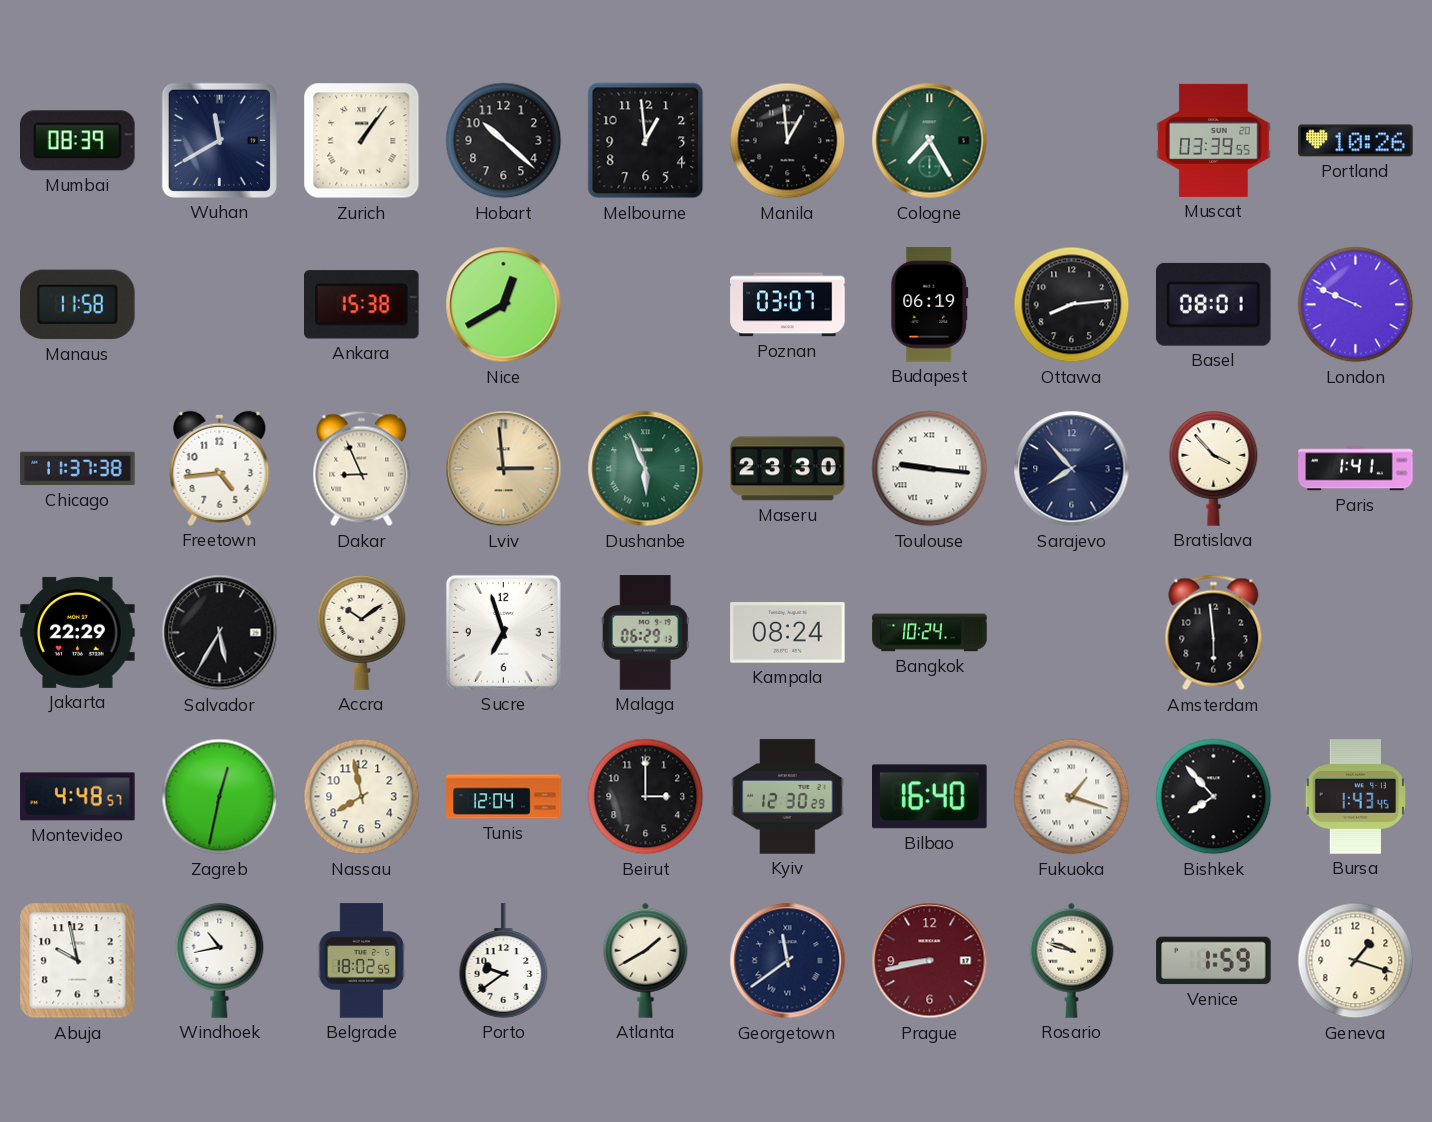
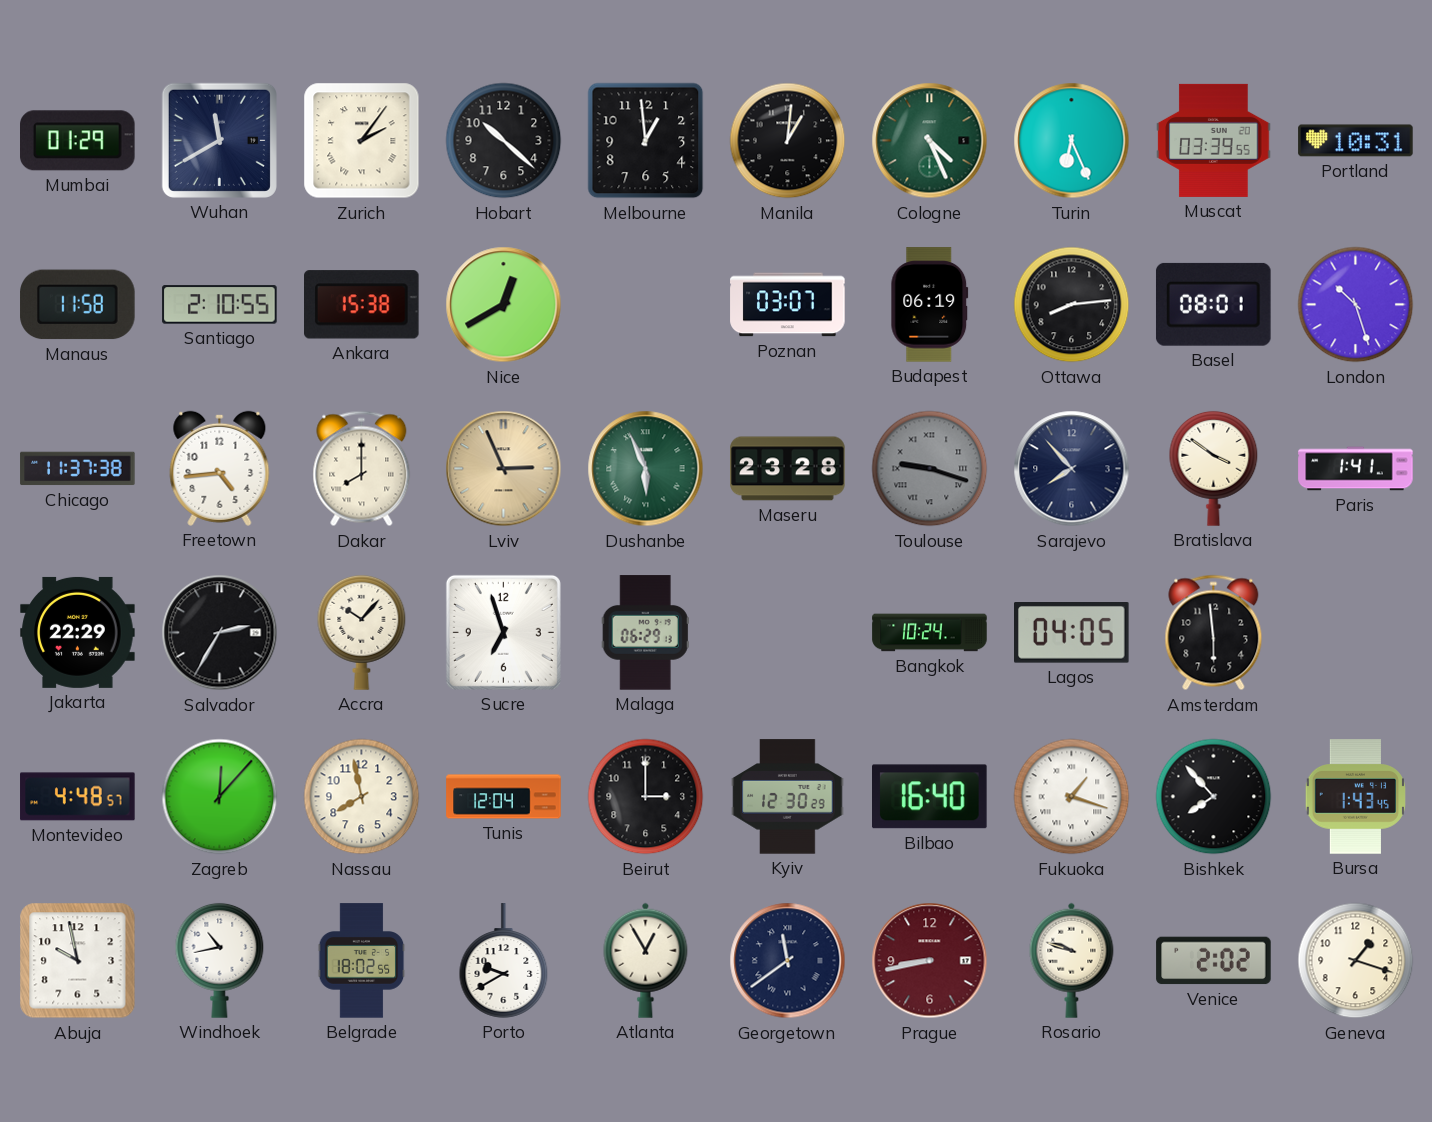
Mumbai: 08:39 -> 01:29 (78, 141)
Zurich: 1:06 -> 2:06 (362, 141)
Manila: 12:59 -> 1:01 (788, 141)
Cologne: 7:25 -> 4:26 (930, 141)
Turin: none -> 6:26 (1072, 141)
Portland: 10:26 -> 10:31 (1356, 141)
Santiago: none -> 2:10 (220, 305)
London: 9:49 -> 10:27 (1356, 305)
Dakar: 8:56 -> 8:00 (362, 469)
Lviv: 2:59 -> 2:56 (504, 469)
Maseru: 23:30 -> 23:28 (788, 469)
Toulouse: 9:16 -> 9:18 (930, 469)
Toulouse dial: white -> grey (930, 469)
Bratislava: 3:53 -> 3:51 (1214, 468)
Salvador: 5:35 -> 2:35 (220, 633)
Accra: 10:09 -> 10:07 (362, 632)
Kampala: 08:24 -> none (788, 633)
Lagos: none -> 04:05 (1072, 633)
Zagreb: 12:32 -> 12:07 (220, 797)
Porto: 9:39 -> 9:40 (504, 961)
Atlanta: 1:40 -> 12:55 (646, 960)
Venice: 1:59 -> 2:02 (1214, 961)
